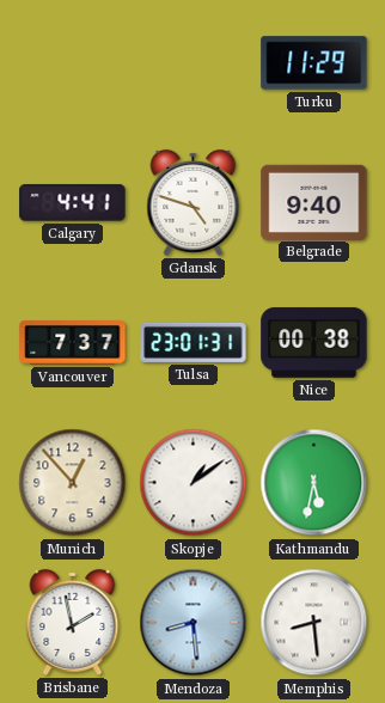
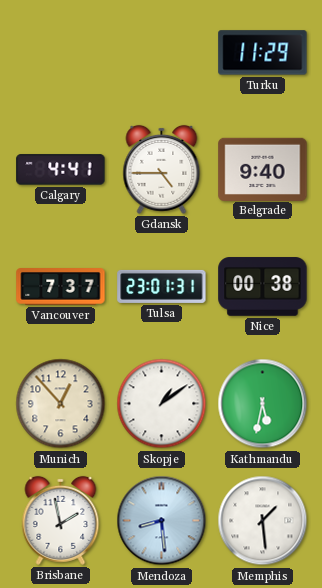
Gdansk: 4:48 -> 4:45 (162, 169)
Memphis: 8:29 -> 1:29 (263, 521)
